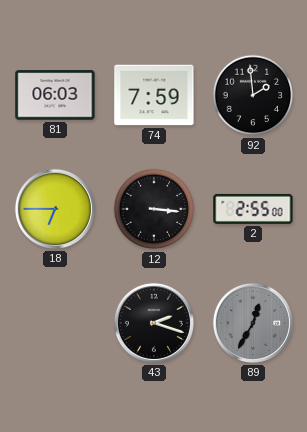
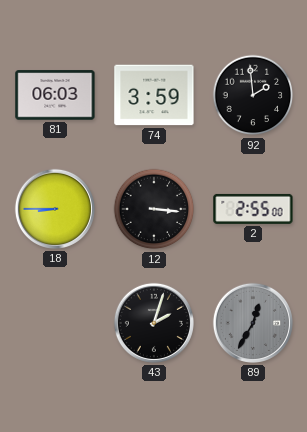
74: 7:59 -> 3:59 (154, 95)
18: 6:45 -> 8:45 (55, 209)
43: 2:18 -> 2:03 (154, 323)
